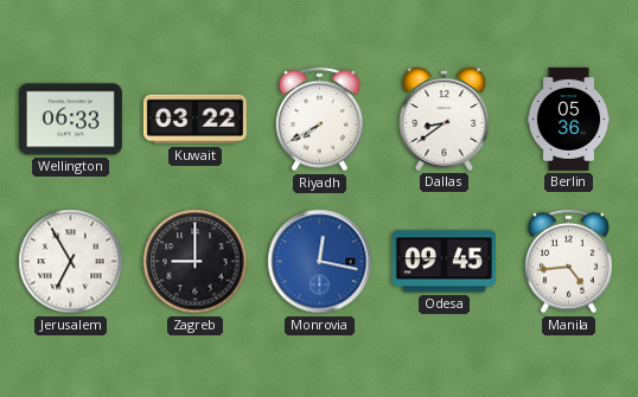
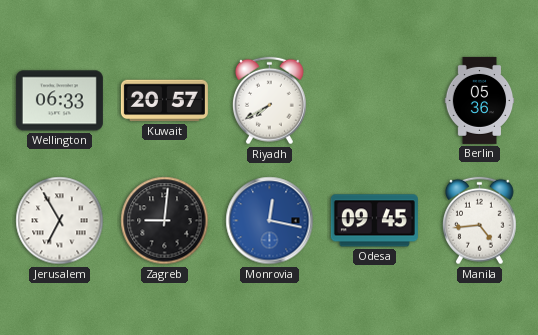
Kuwait: 03:22 -> 20:57 (164, 101)
Dallas: 8:39 -> none (445, 119)
Zagreb: 9:00 -> 9:01 (165, 221)
